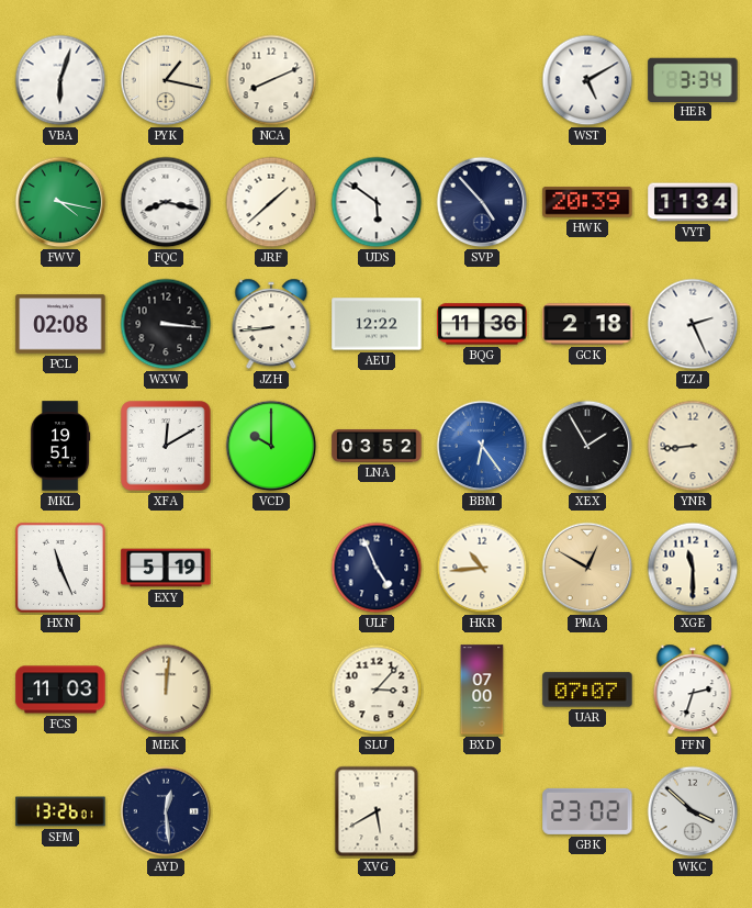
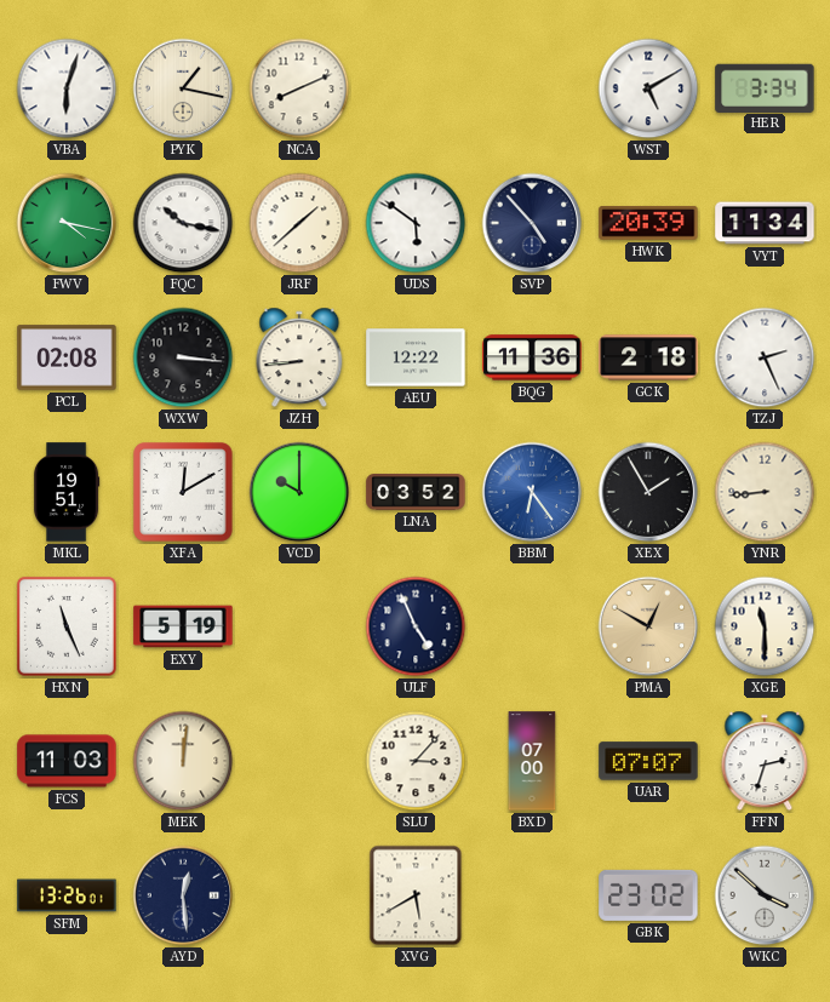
FQC: 8:17 -> 10:17 (183, 223)
HKR: 10:44 -> none (482, 568)
